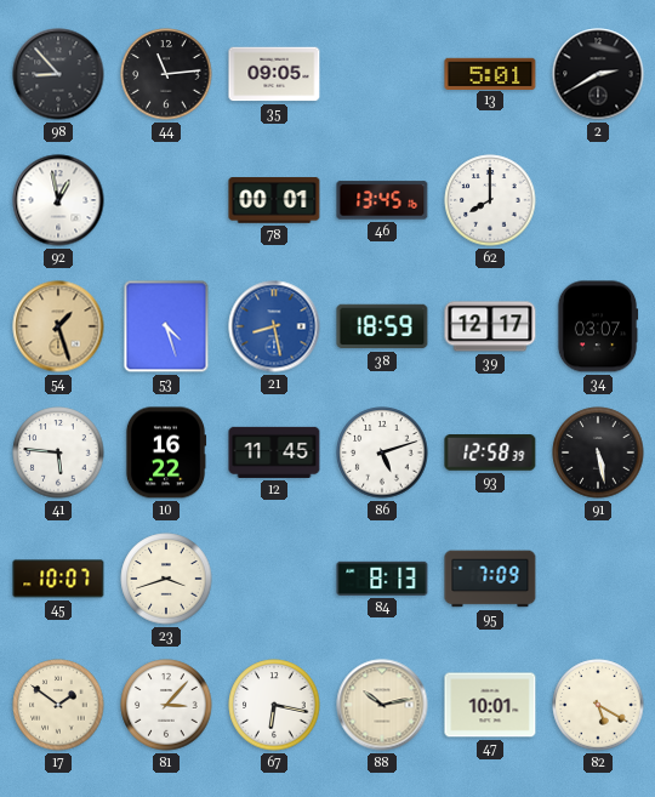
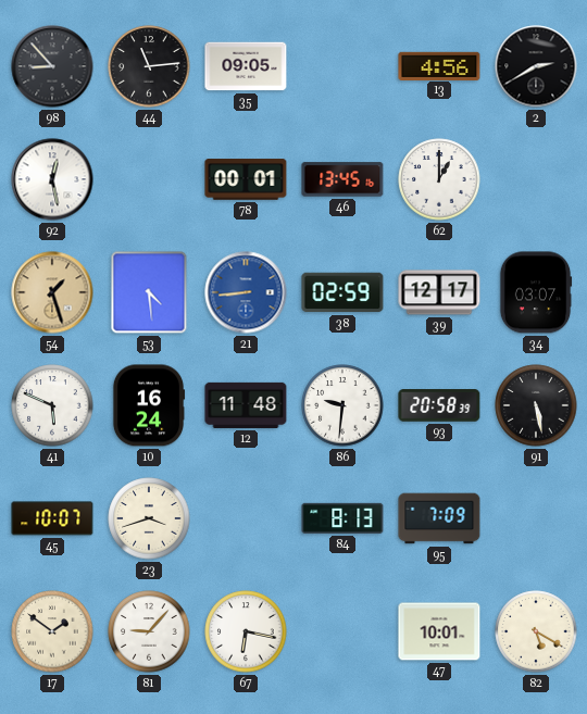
13: 5:01 -> 4:56 (439, 65)
92: 12:58 -> 12:28 (52, 179)
62: 8:00 -> 1:00 (439, 179)
53: 4:27 -> 4:29 (149, 292)
21: 8:28 -> 8:44 (246, 292)
38: 18:59 -> 02:59 (342, 292)
41: 5:46 -> 5:49 (52, 405)
10: 16:22 -> 16:24 (149, 405)
12: 11:45 -> 11:48 (246, 405)
86: 5:12 -> 9:31 (342, 405)
93: 12:58 -> 20:58 (439, 405)
81: 3:07 -> 9:07 (149, 631)
88: 10:13 -> none (382, 705)
